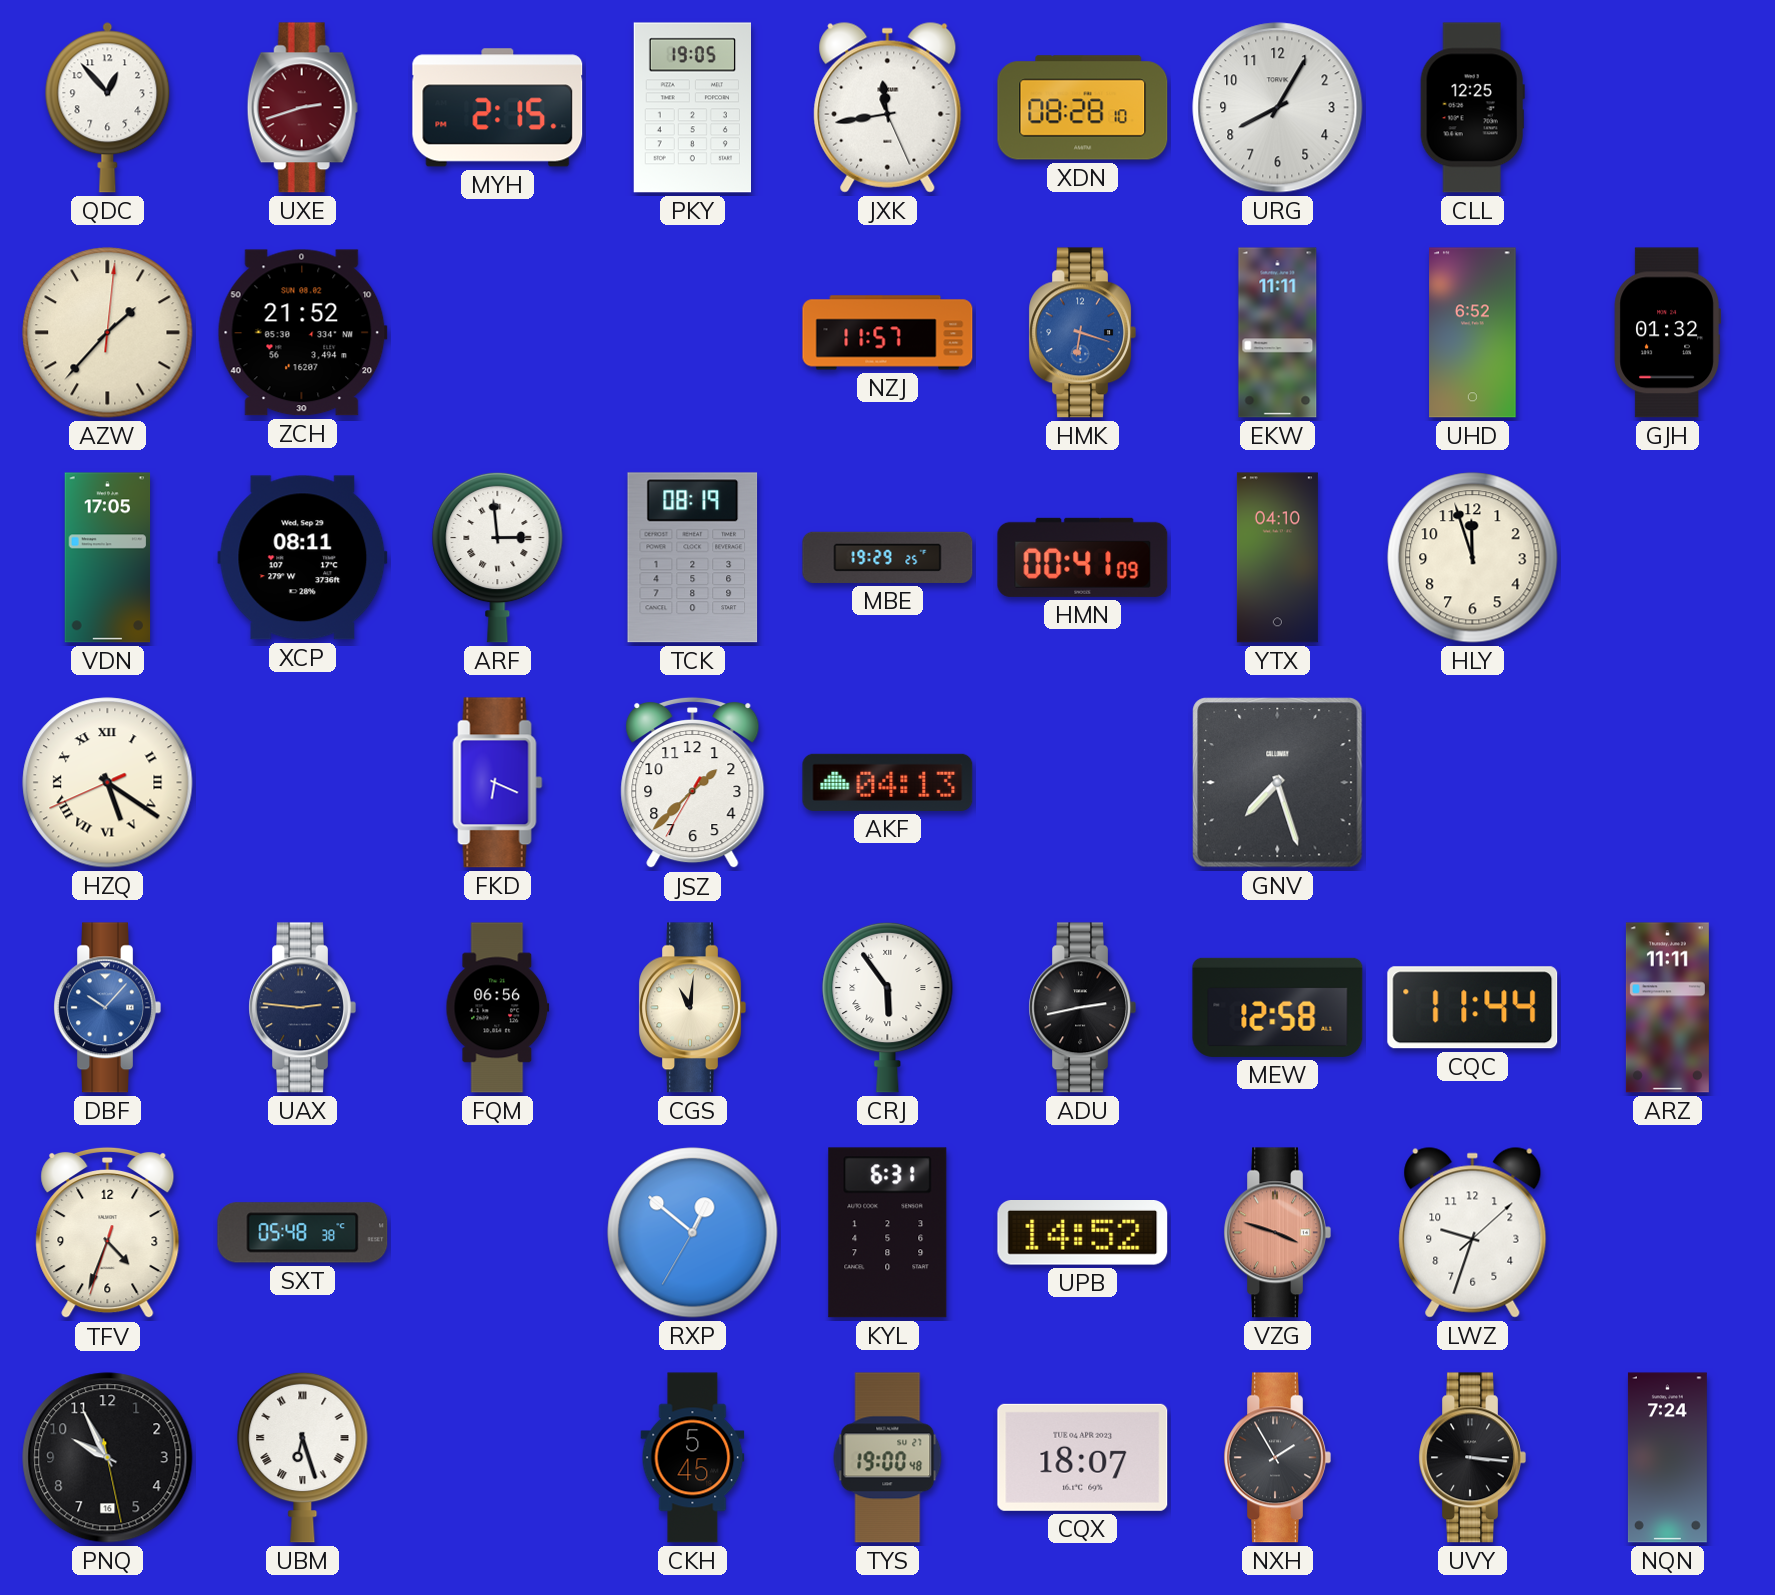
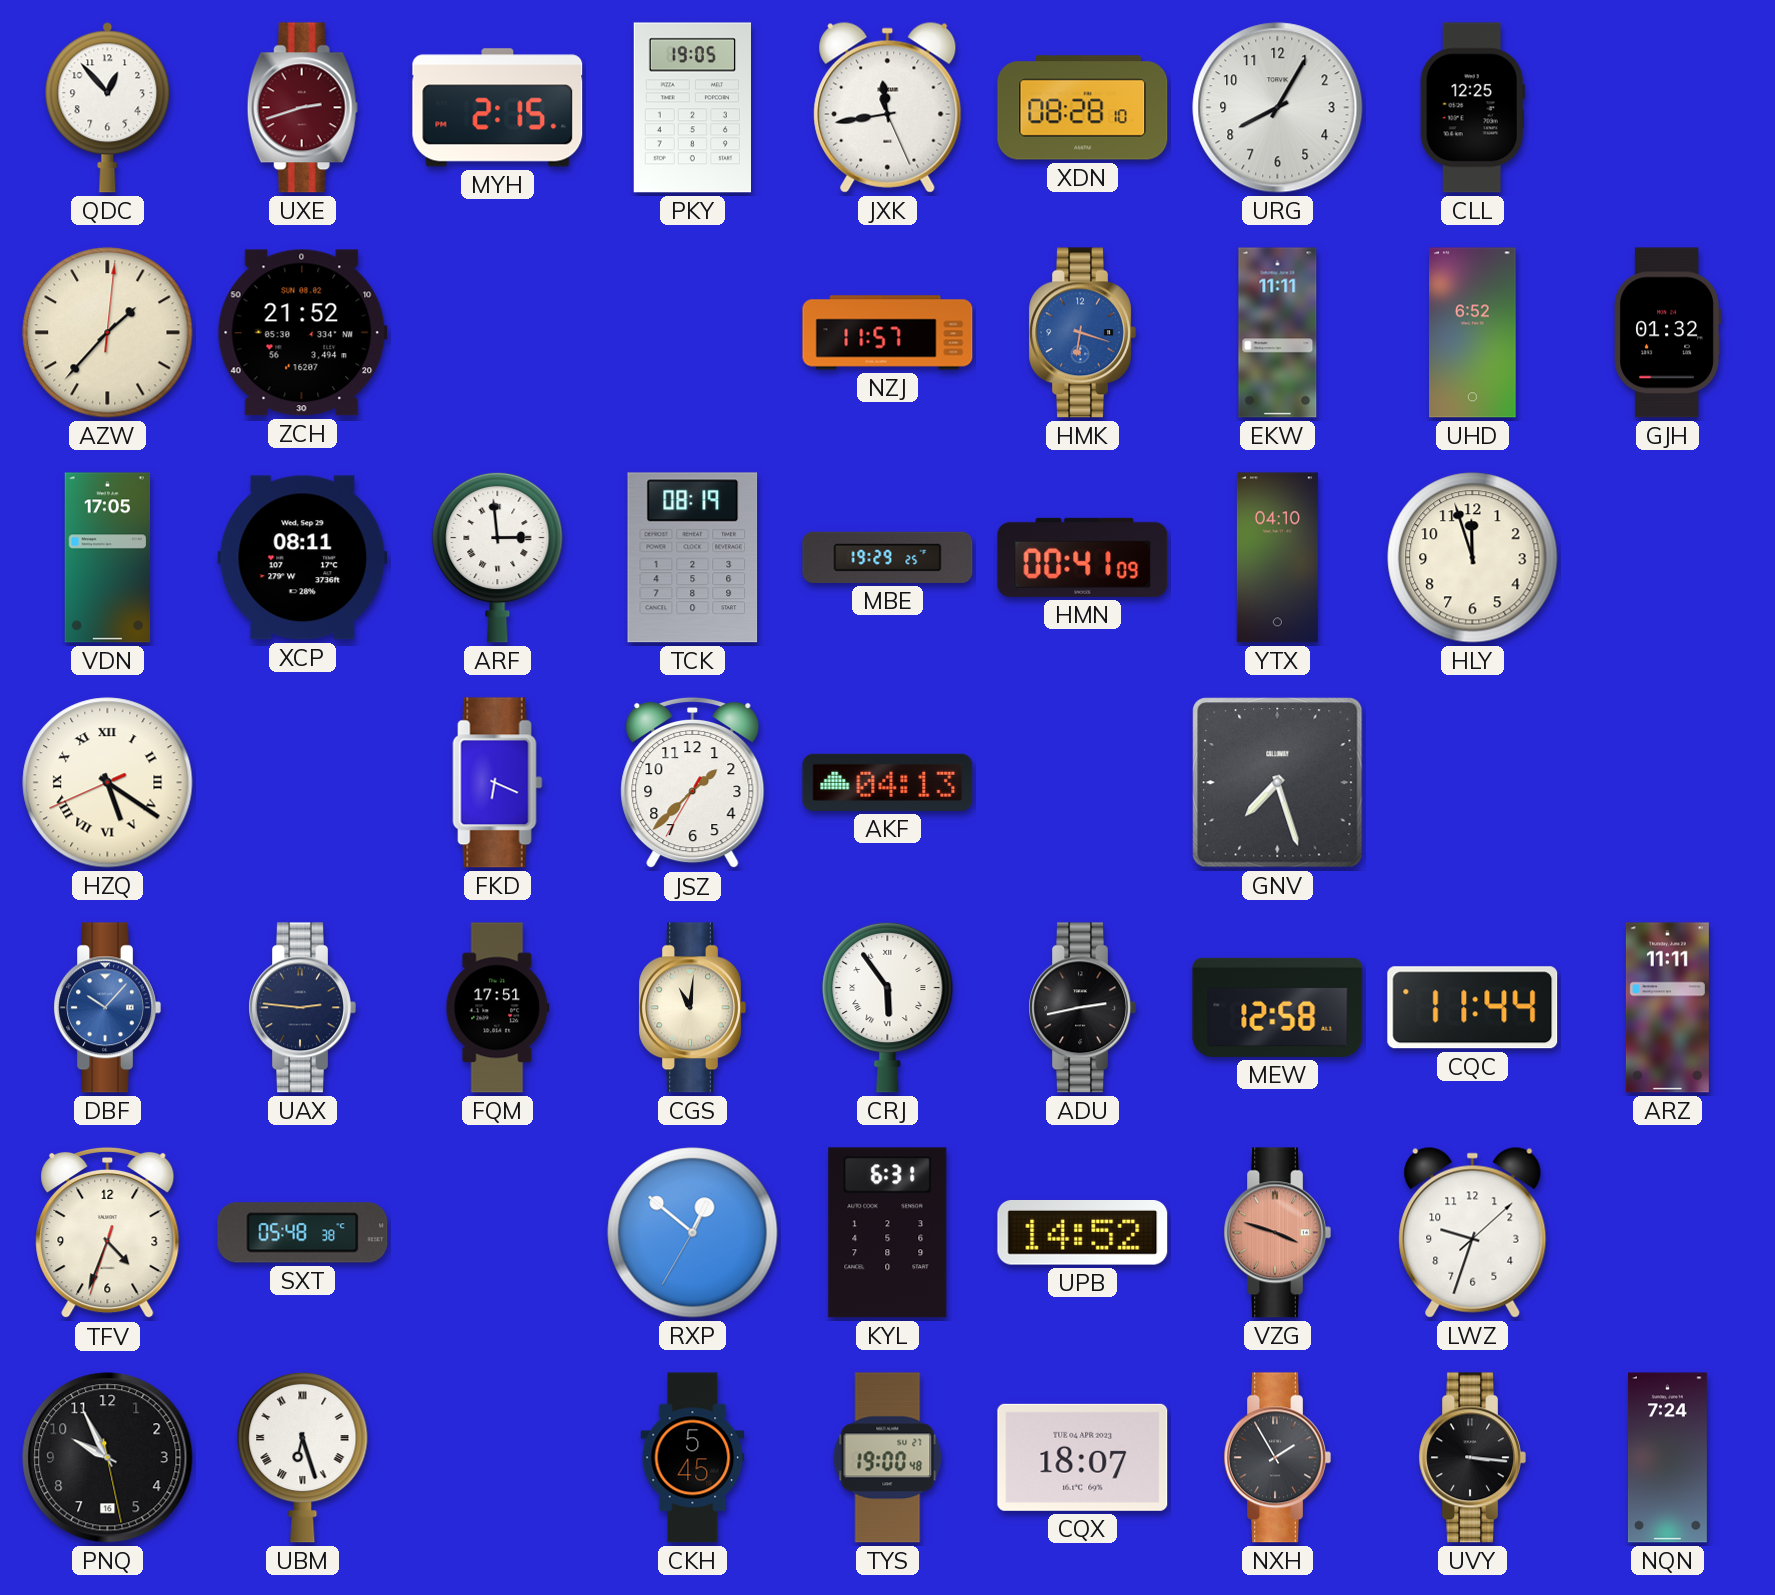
FQM: 06:56 -> 17:51 (498, 1008)
